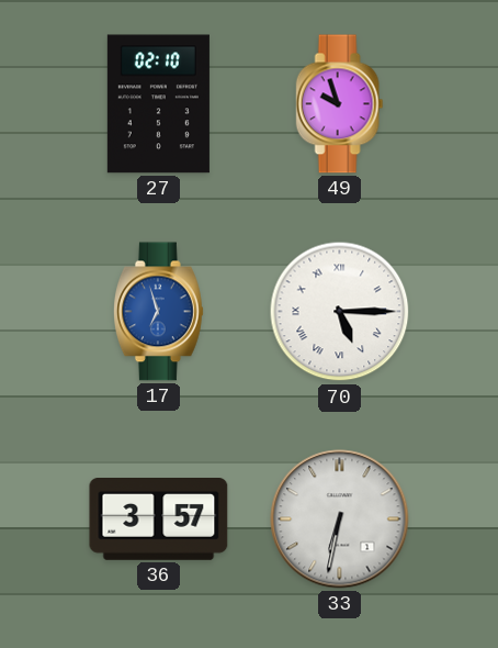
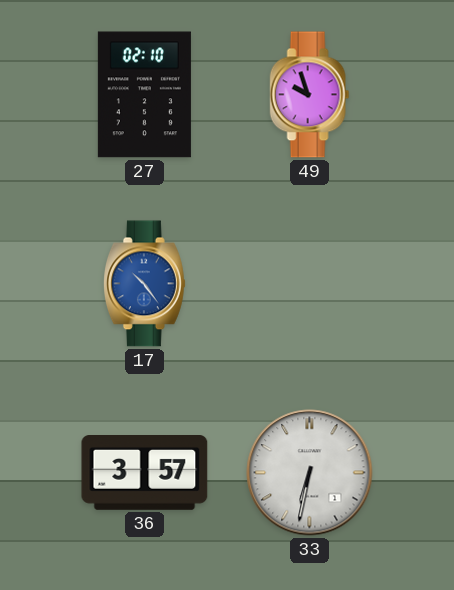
17: 6:57 -> 10:24 (144, 284)
70: 5:15 -> none (340, 312)
